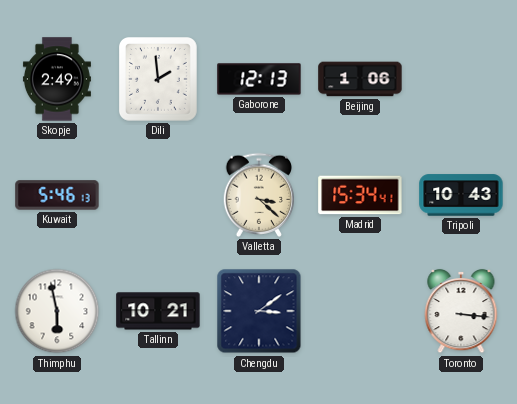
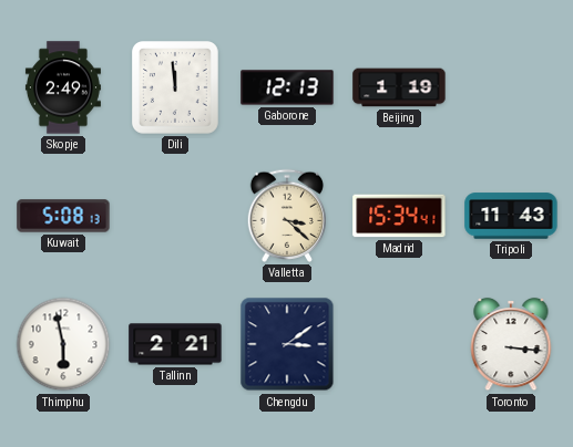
Dili: 1:59 -> 11:59 (176, 89)
Beijing: 1:06 -> 1:19 (399, 87)
Kuwait: 5:46 -> 5:08 (63, 216)
Tripoli: 10:43 -> 11:43 (511, 216)
Tallinn: 10:21 -> 2:21 (175, 344)
